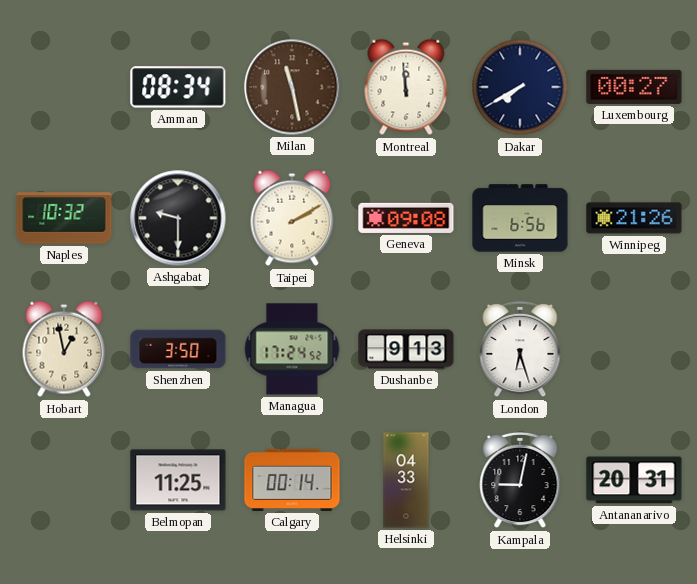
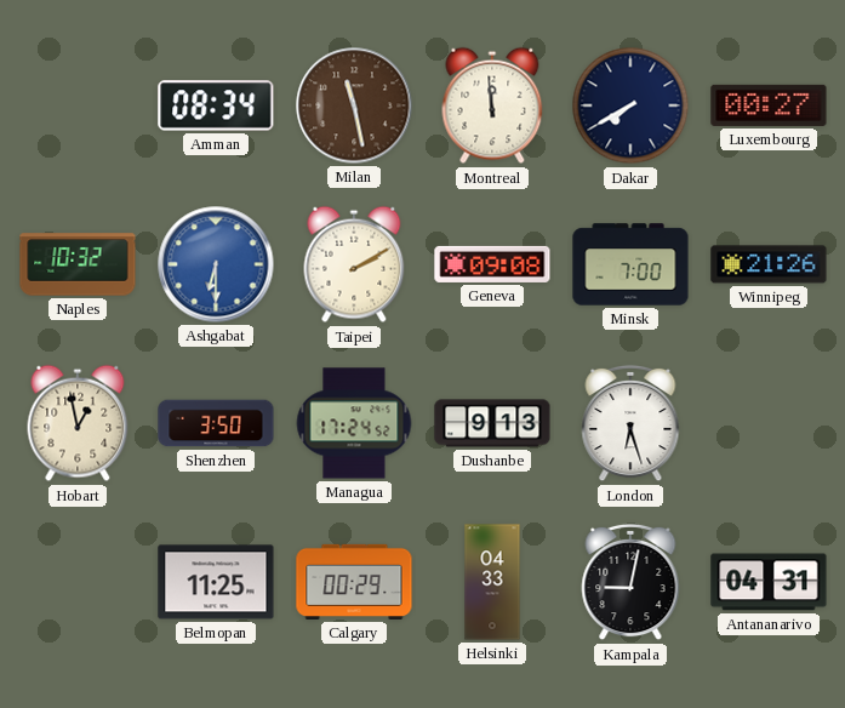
Ashgabat: 9:30 -> 6:30 (216, 264)
Ashgabat dial: black -> blue (216, 264)
Minsk: 6:56 -> 7:00 (630, 264)
Calgary: 00:14 -> 00:29 (354, 582)
Antananarivo: 20:31 -> 04:31 (769, 582)
